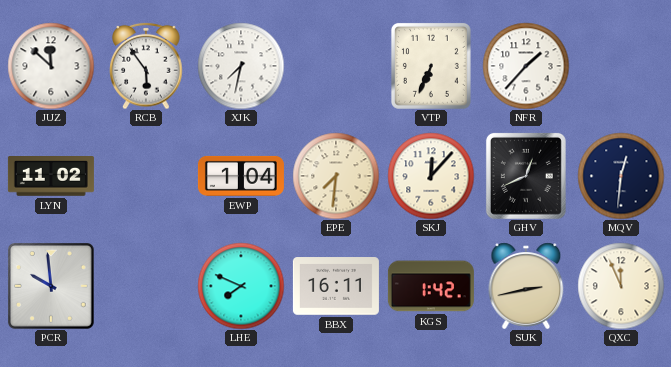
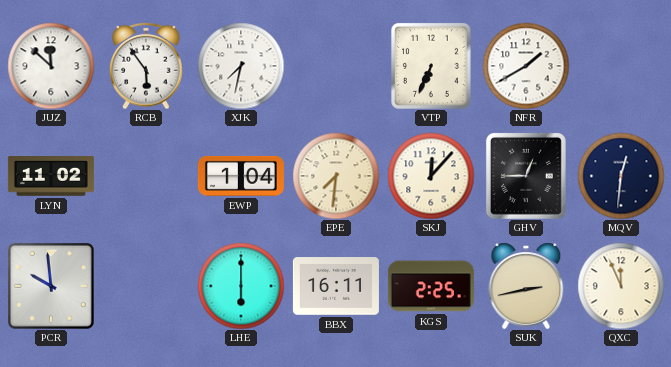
NFR: 1:37 -> 1:40 (526, 66)
GHV: 12:41 -> 12:45 (526, 176)
LHE: 7:49 -> 6:00 (241, 286)
KGS: 1:42 -> 2:25 (431, 286)
